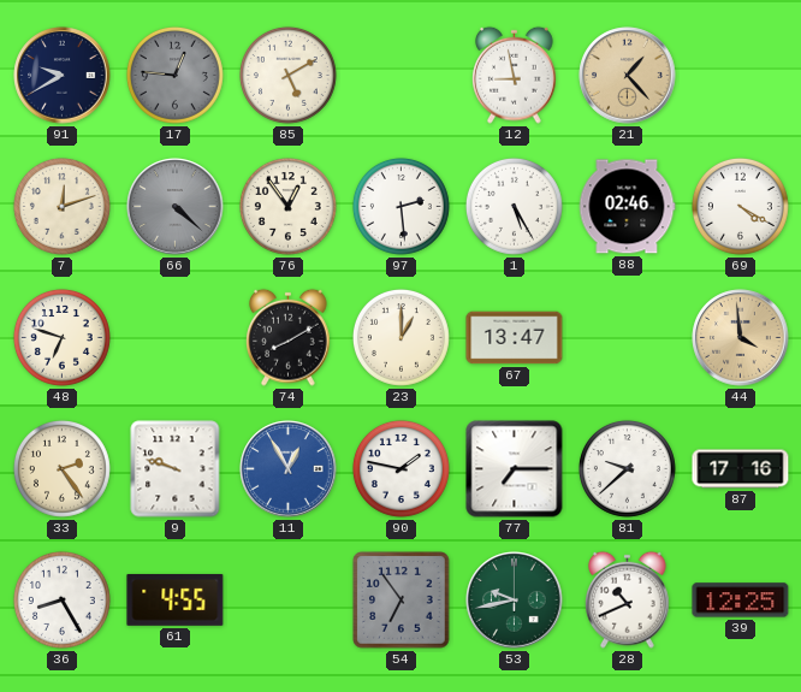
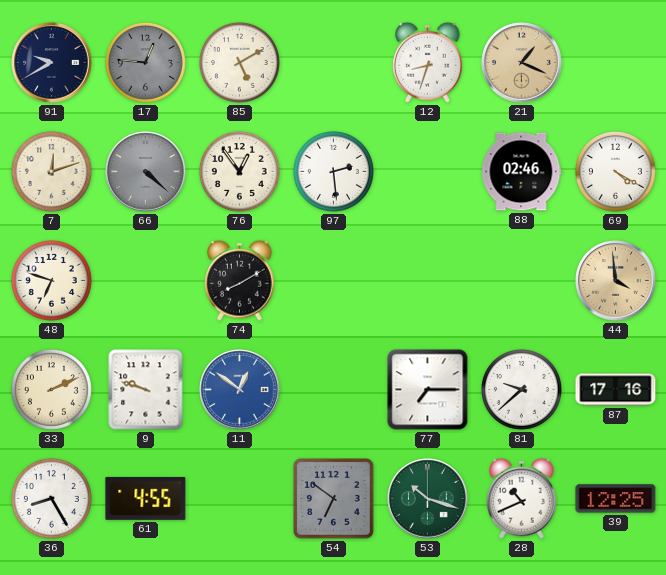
12: 8:58 -> 8:33 (428, 62)
21: 1:23 -> 1:19 (522, 63)
1: 5:25 -> none (514, 206)
23: 1:00 -> none (400, 337)
67: 13:47 -> none (515, 338)
33: 2:24 -> 2:11 (51, 389)
11: 12:55 -> 12:51 (240, 390)
90: 1:47 -> none (400, 468)
54: 6:54 -> 6:51 (334, 499)
53: 9:43 -> 10:18 (428, 499)
